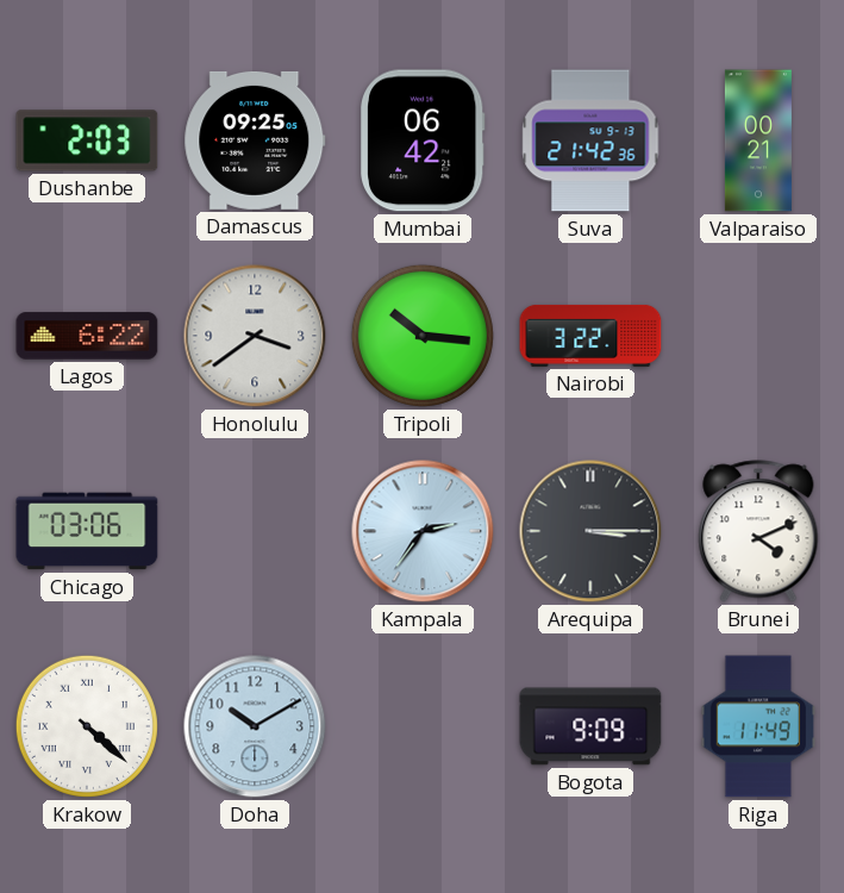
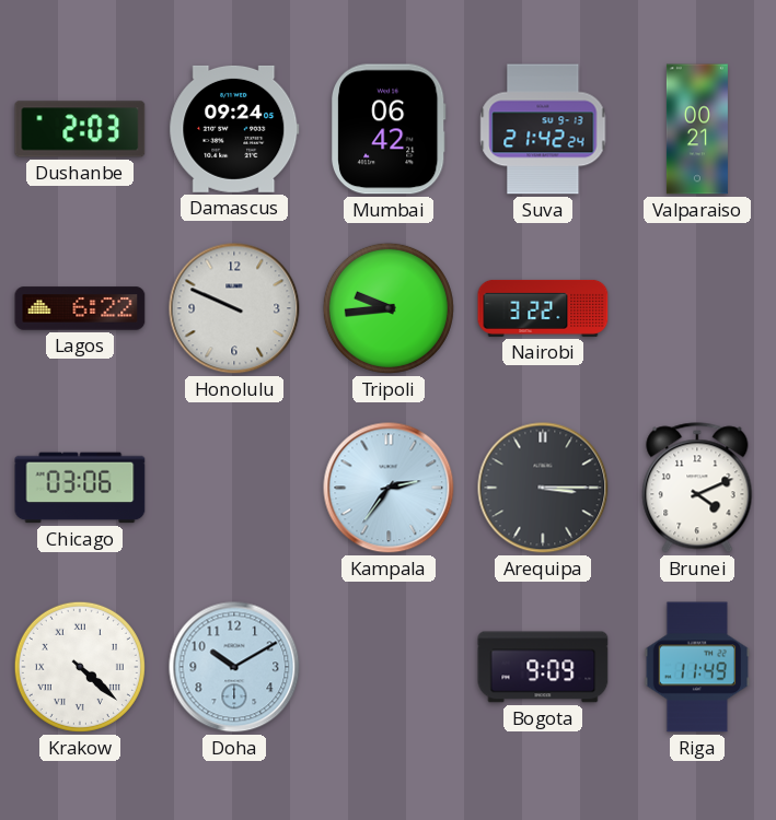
Damascus: 09:25 -> 09:24 (234, 129)
Suva: 21:42:36 -> 21:42:24 (543, 129)
Honolulu: 3:39 -> 9:49 (234, 308)
Tripoli: 10:16 -> 9:44 (389, 308)
